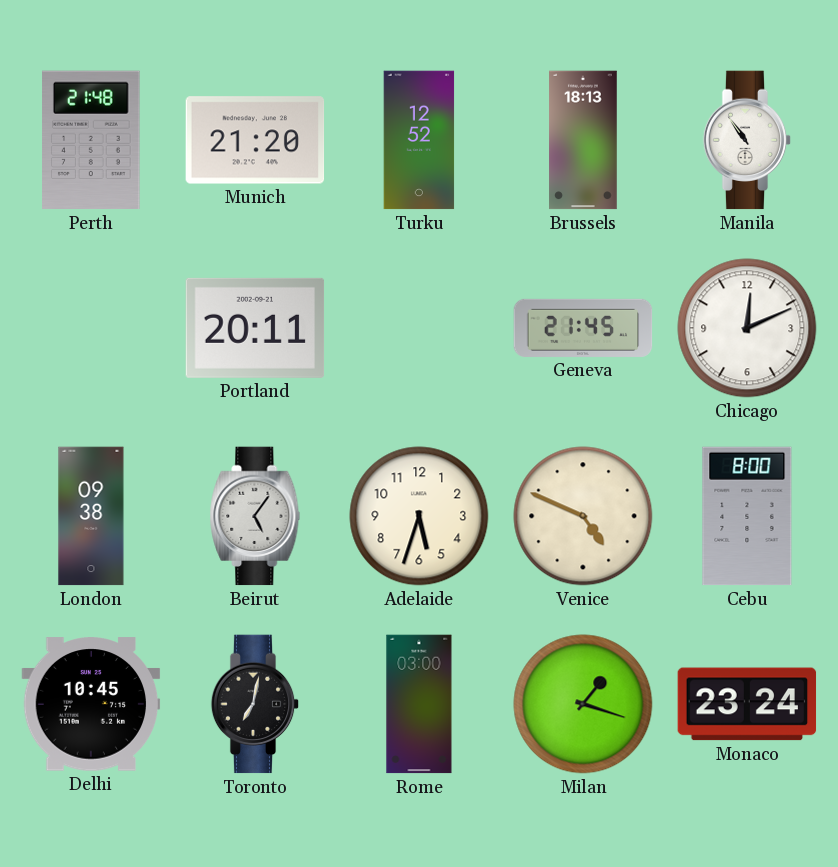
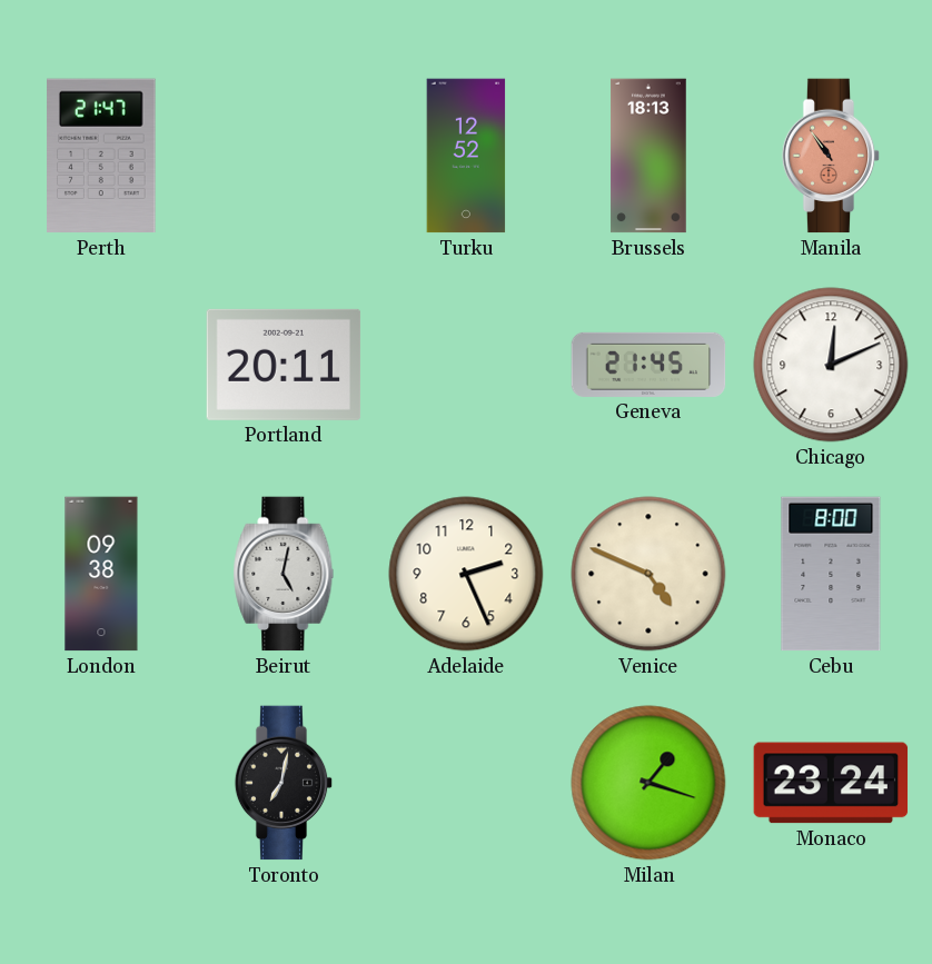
Perth: 21:48 -> 21:47 (101, 156)
Munich: 21:20 -> none (255, 140)
Manila dial: white -> salmon (831, 156)
Beirut: 5:06 -> 5:02 (284, 574)
Adelaide: 5:33 -> 2:26 (466, 574)
Delhi: 10:45 -> none (91, 704)
Rome: 03:00 -> none (419, 704)
